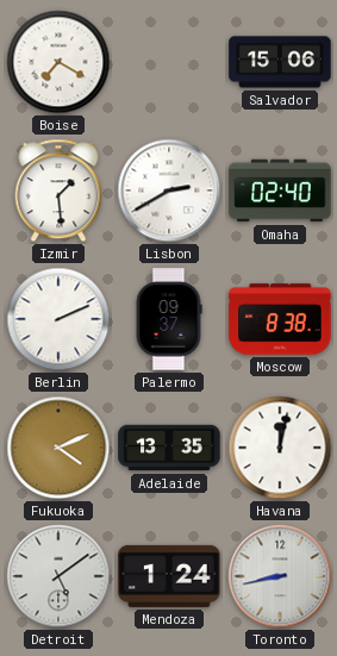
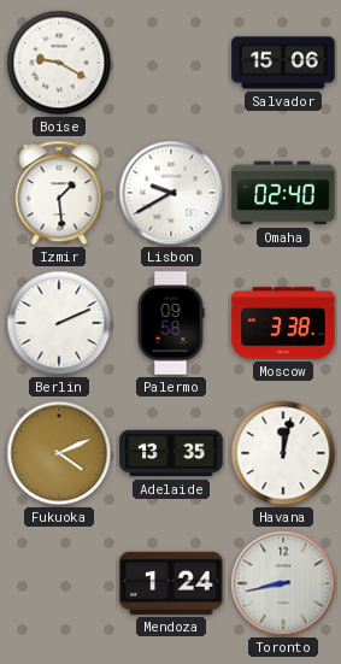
Boise: 7:20 -> 9:20 (59, 63)
Lisbon: 2:40 -> 9:40 (171, 193)
Palermo: 09:37 -> 09:58 (171, 323)
Moscow: 8:38 -> 3:38 (283, 323)
Detroit: 5:09 -> none (58, 576)
